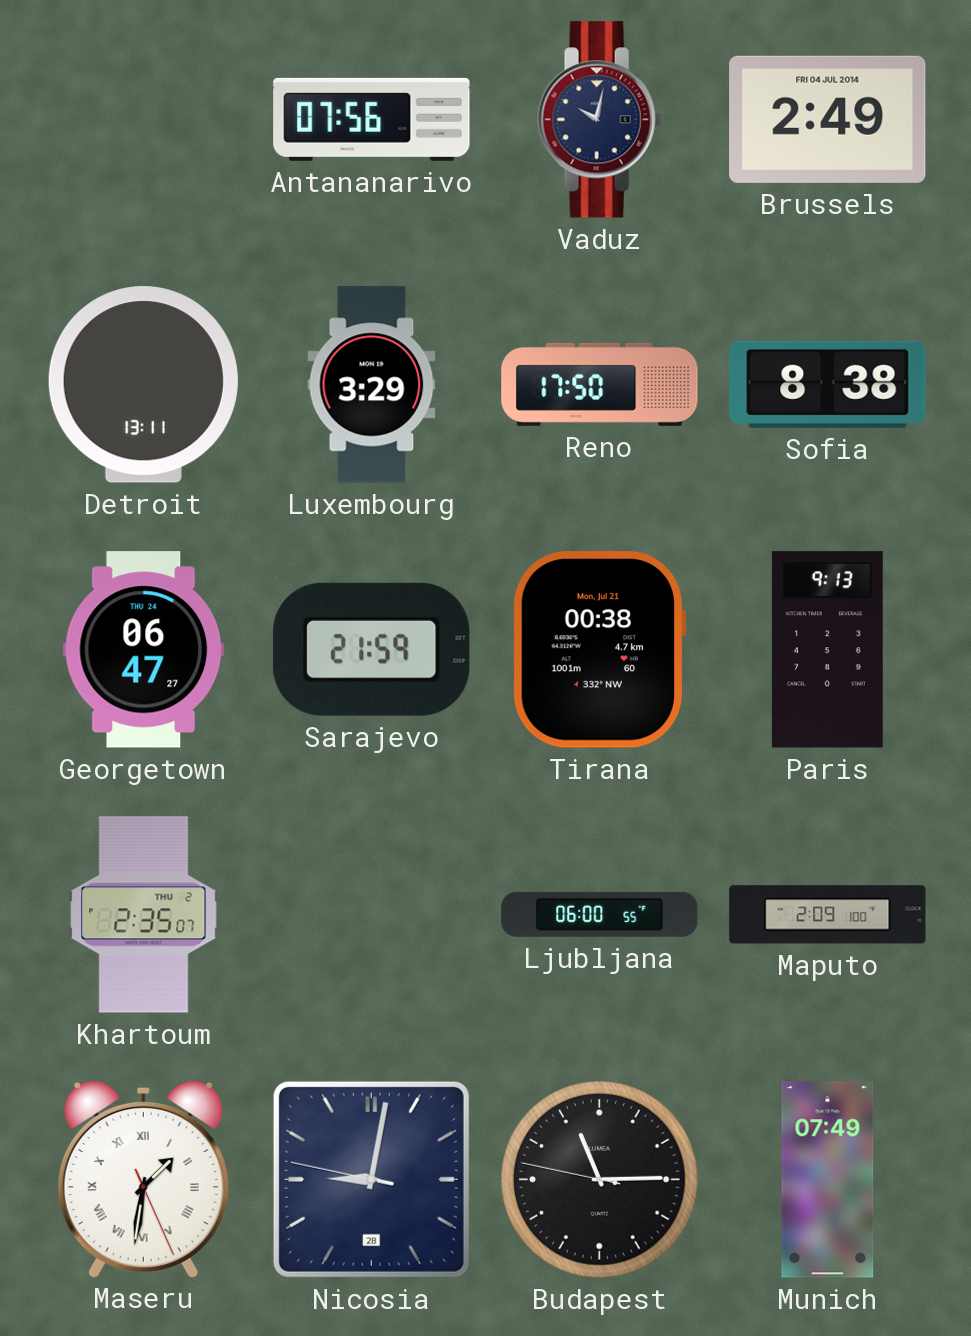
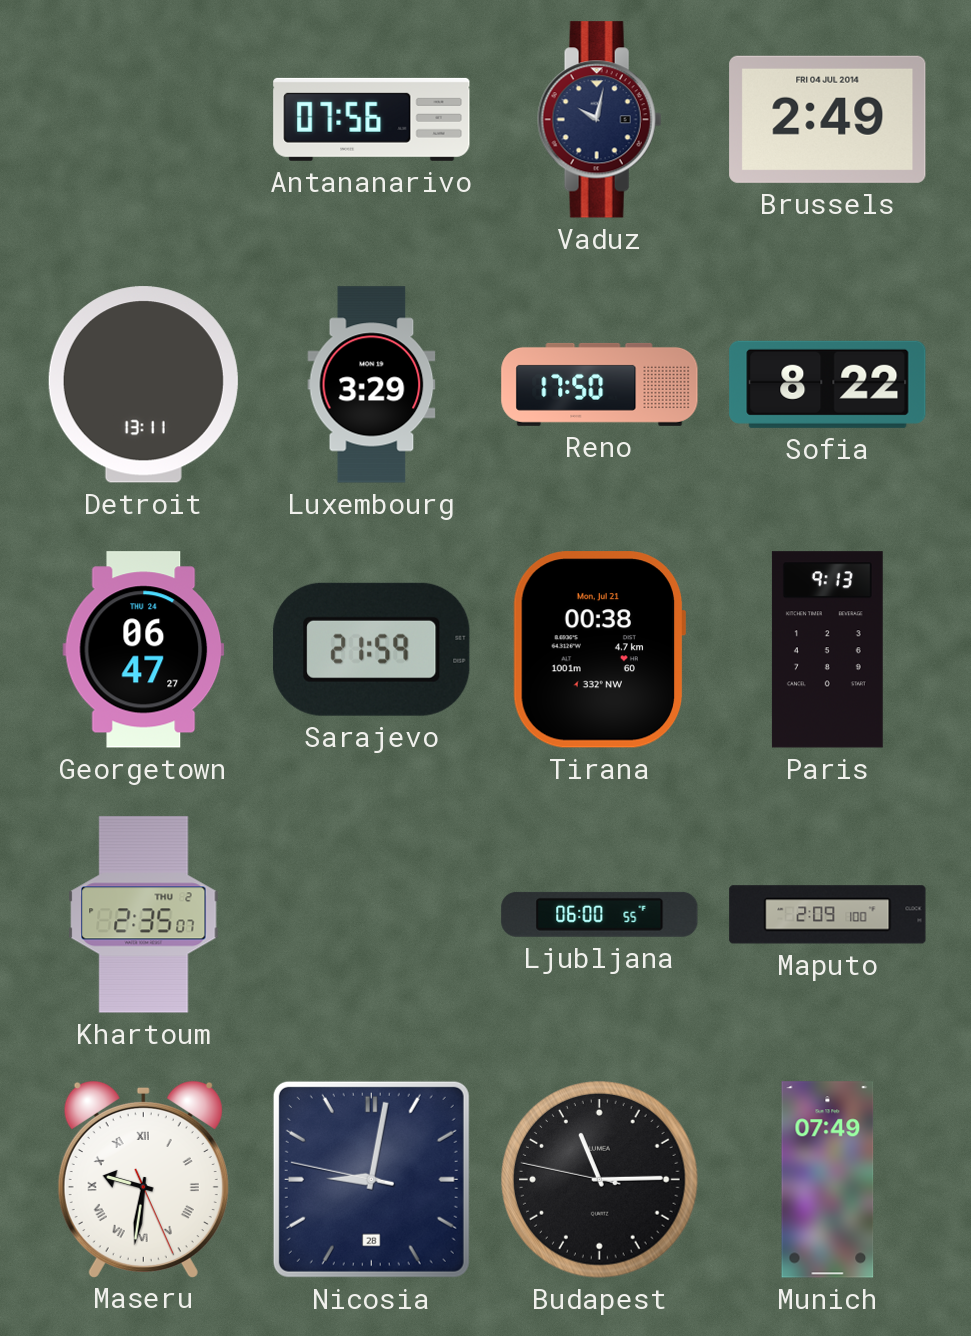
Sofia: 8:38 -> 8:22 (828, 384)
Maseru: 1:31 -> 9:31 (143, 1179)
